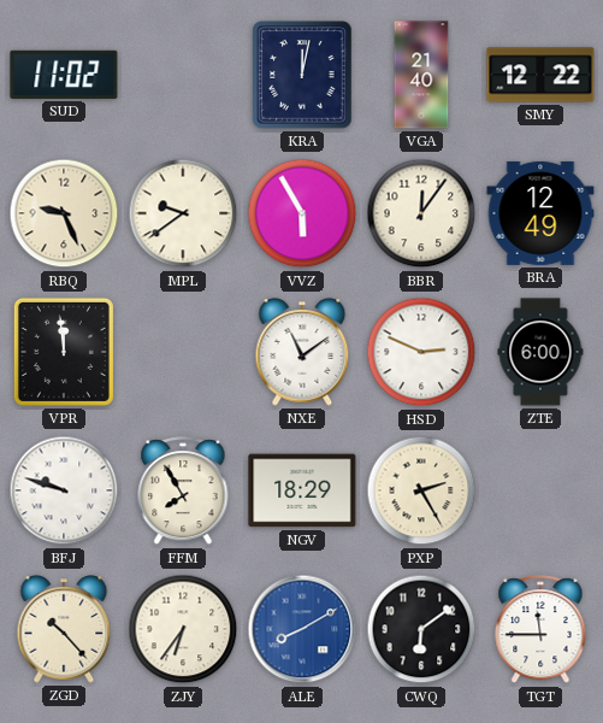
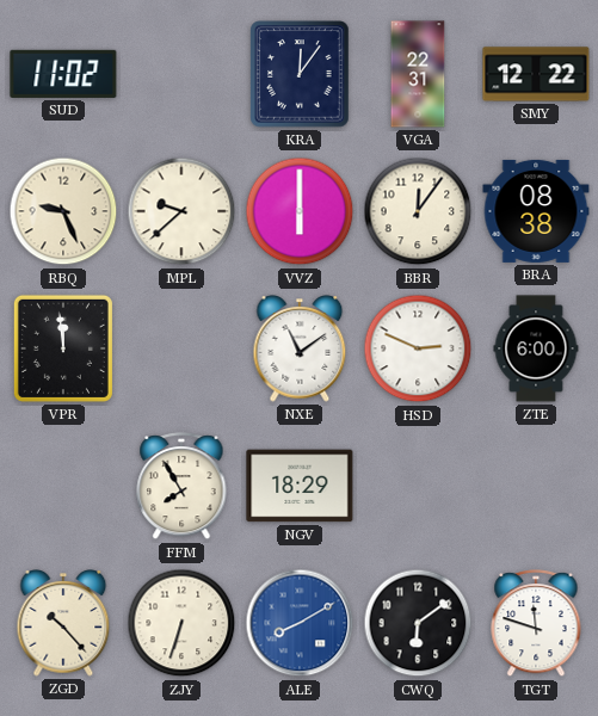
KRA: 12:02 -> 12:06 (300, 74)
VGA: 21:40 -> 22:31 (418, 74)
MPL: 9:39 -> 9:38 (181, 211)
VVZ: 5:55 -> 6:00 (300, 211)
BRA: 12:49 -> 08:38 (536, 211)
BFJ: 9:48 -> none (64, 490)
PXP: 2:25 -> none (421, 490)
ZJY: 6:36 -> 6:33 (181, 623)
TGT: 11:45 -> 11:48 (536, 624)
